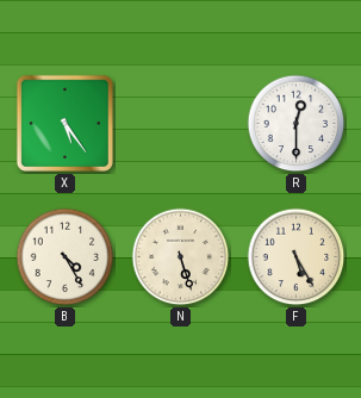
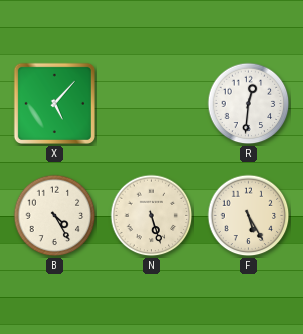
X: 5:24 -> 5:07 (54, 103)
R: 12:30 -> 12:31 (249, 104)
